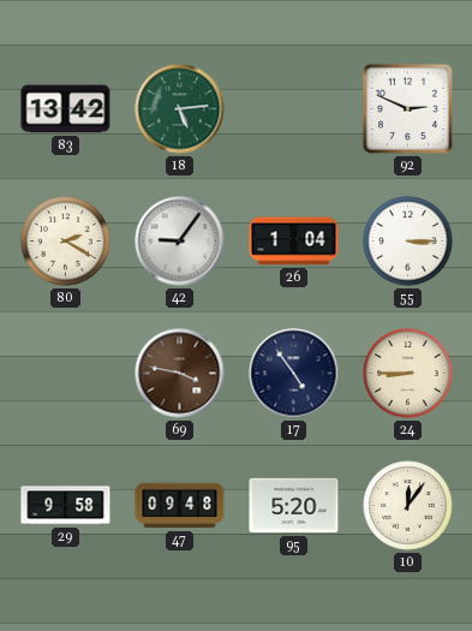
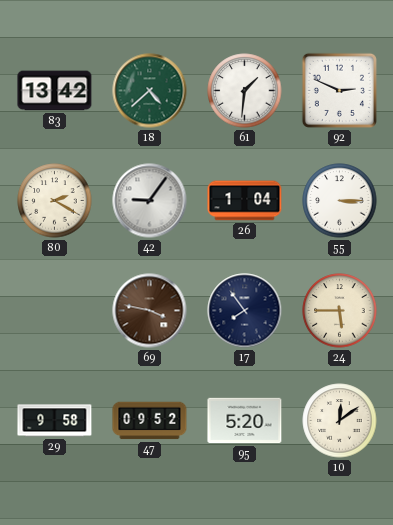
18: 5:14 -> 4:38 (150, 91)
61: none -> 1:31 (245, 91)
17: 4:54 -> 7:54 (245, 311)
24: 8:45 -> 5:45 (340, 311)
47: 09:48 -> 09:52 (150, 421)
10: 12:06 -> 12:09 (340, 421)
